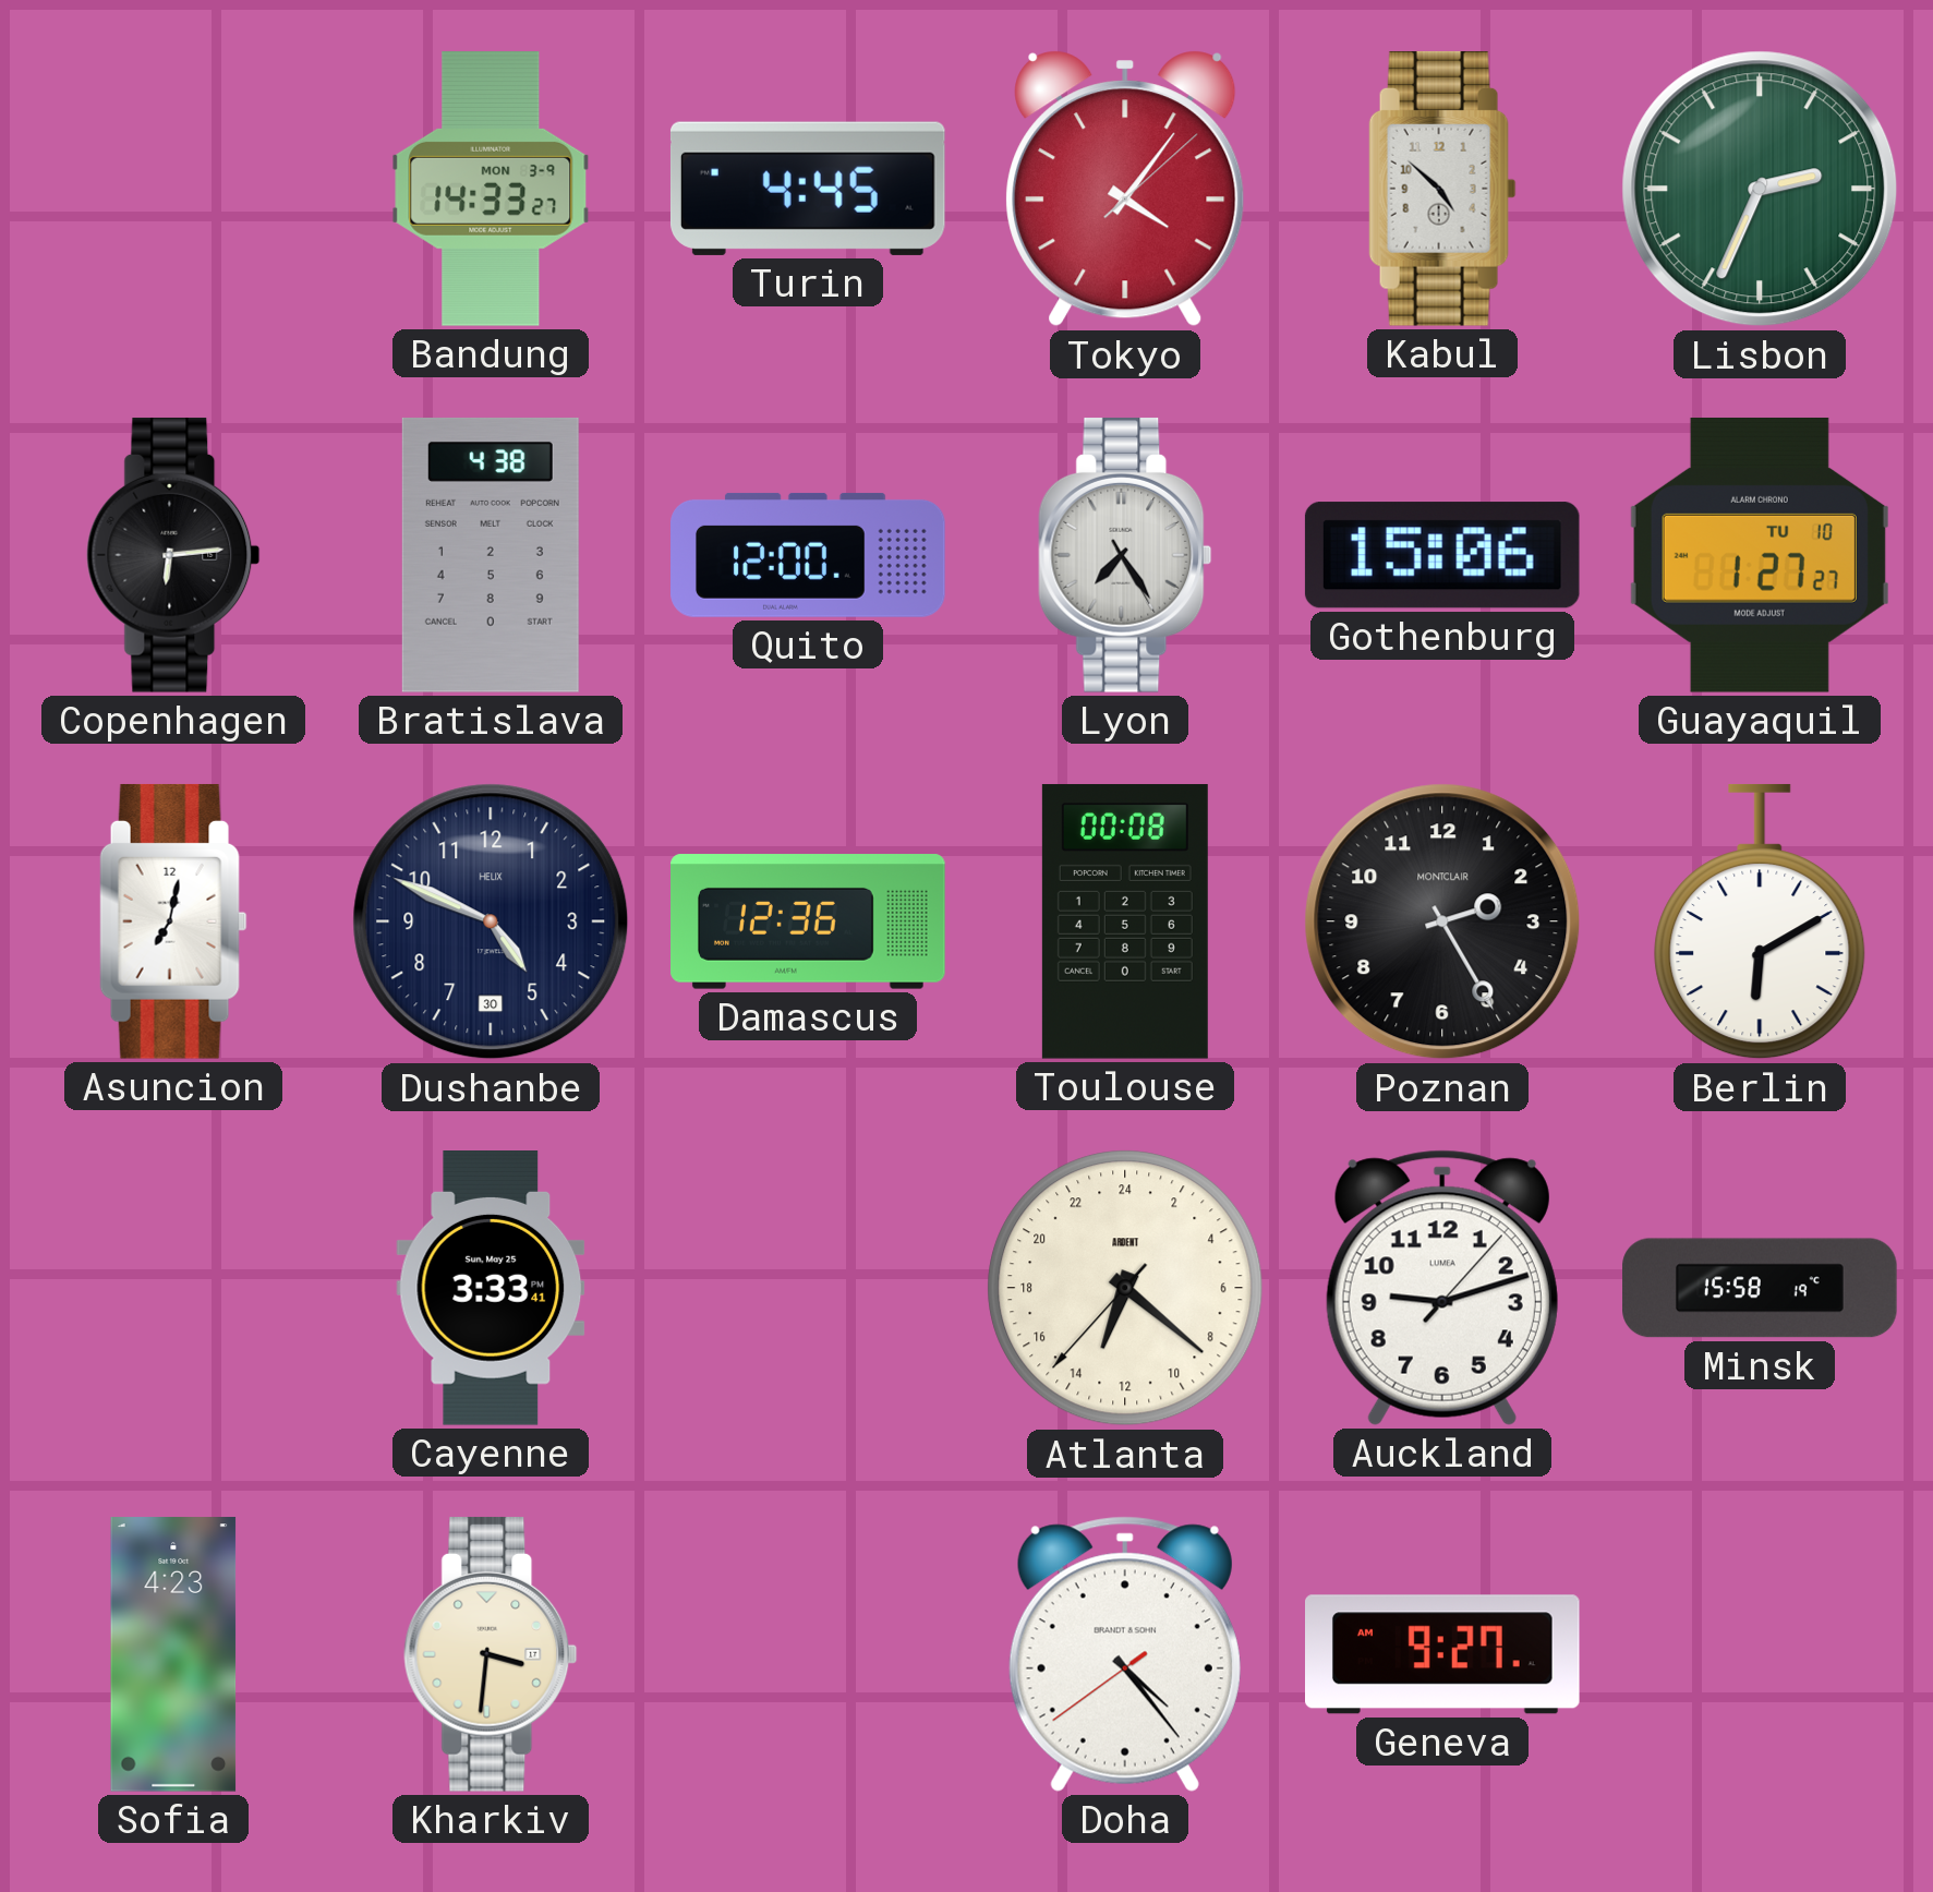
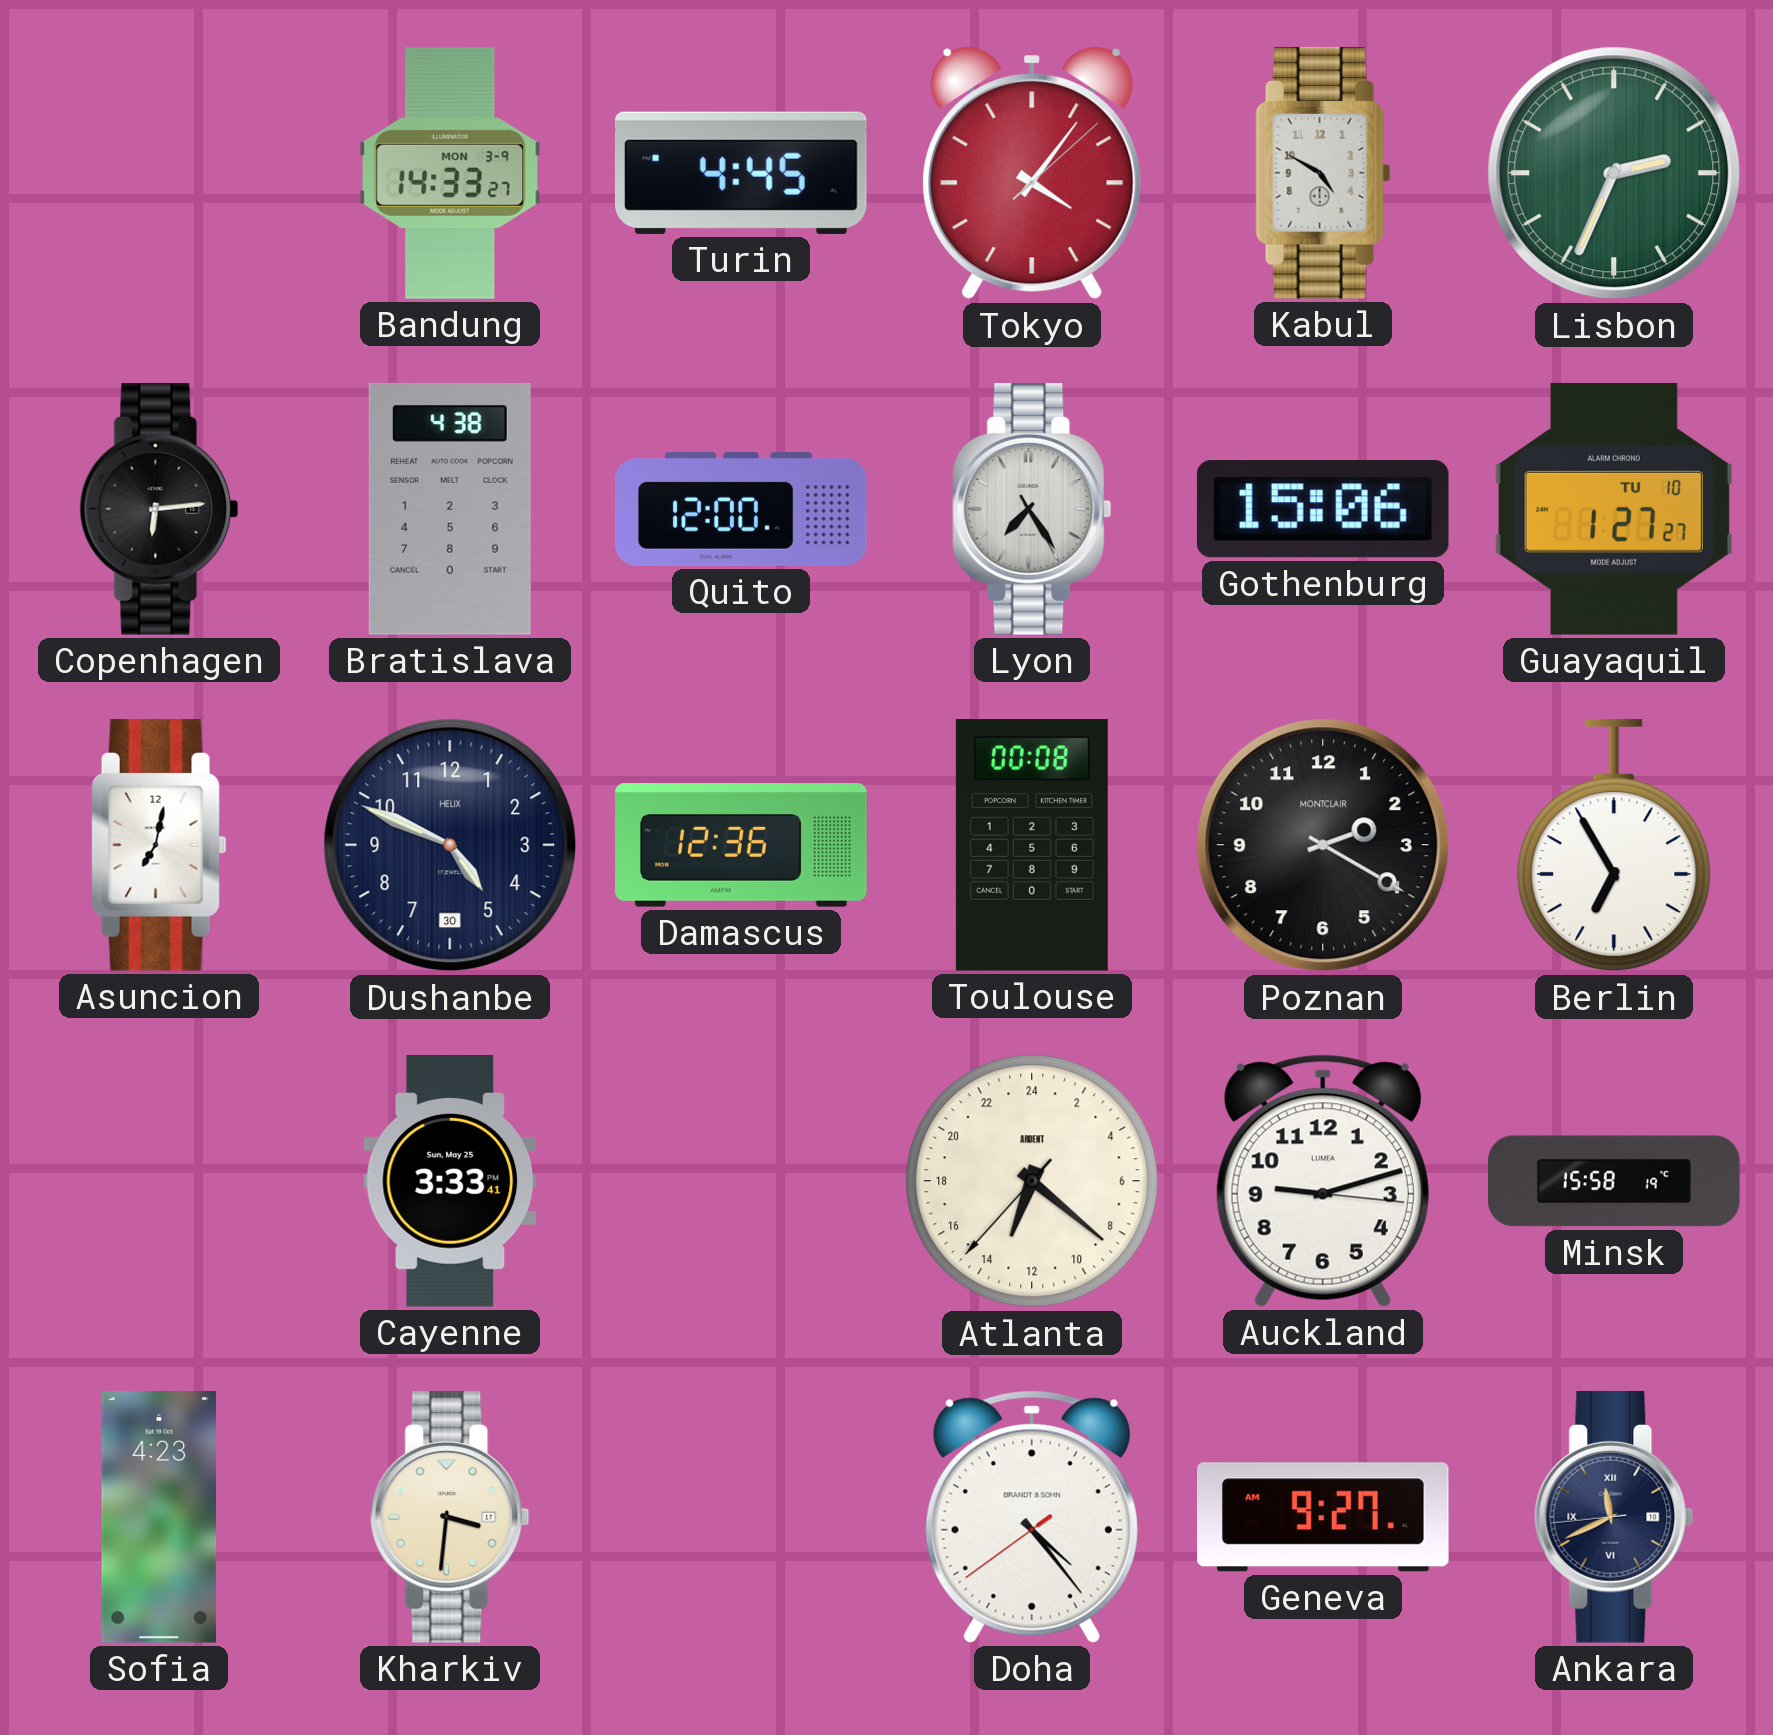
Kabul: 4:52 -> 4:50 (1323, 173)
Poznan: 2:25 -> 2:20 (1323, 845)
Berlin: 6:10 -> 6:55 (1614, 845)
Auckland: 9:12:07 -> 9:12:16 (1323, 1181)
Ankara: none -> 11:40 (1614, 1517)
